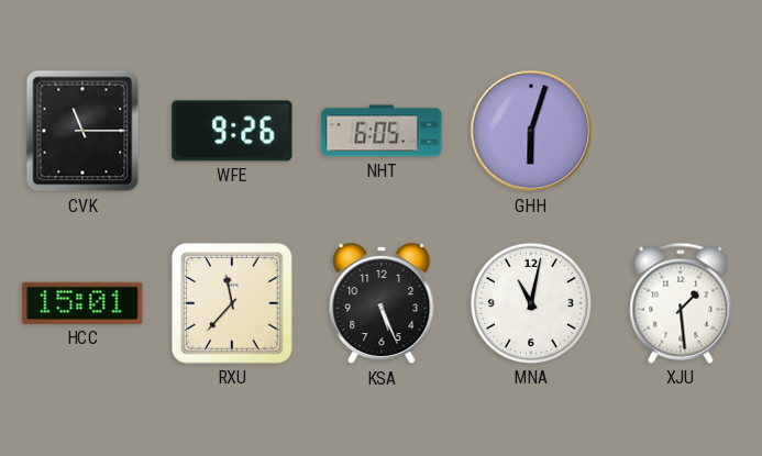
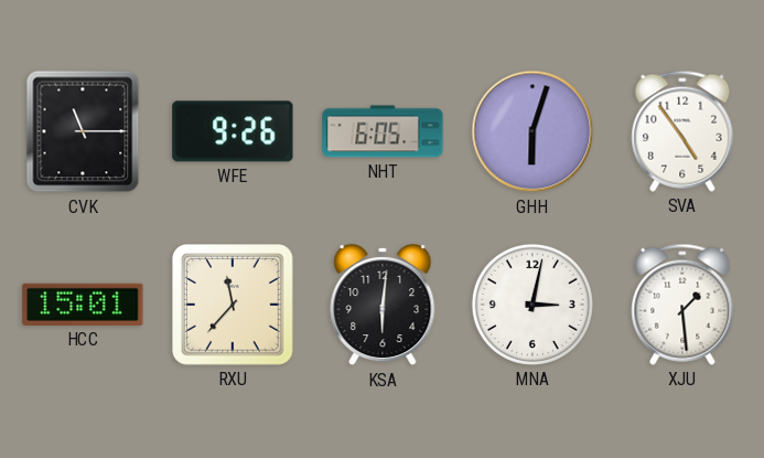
SVA: none -> 4:54 (682, 131)
KSA: 5:26 -> 6:01 (383, 305)
MNA: 11:02 -> 3:02 (532, 305)
